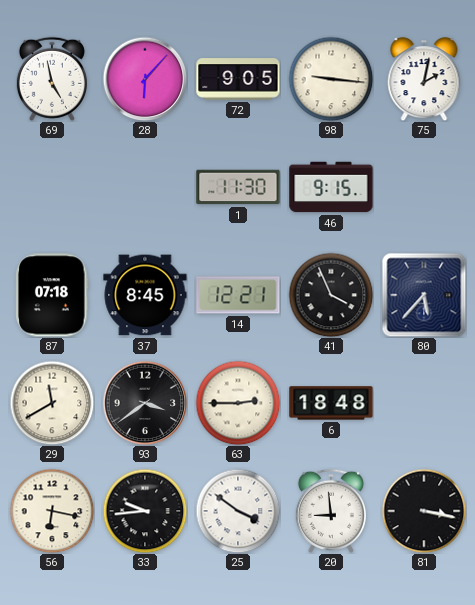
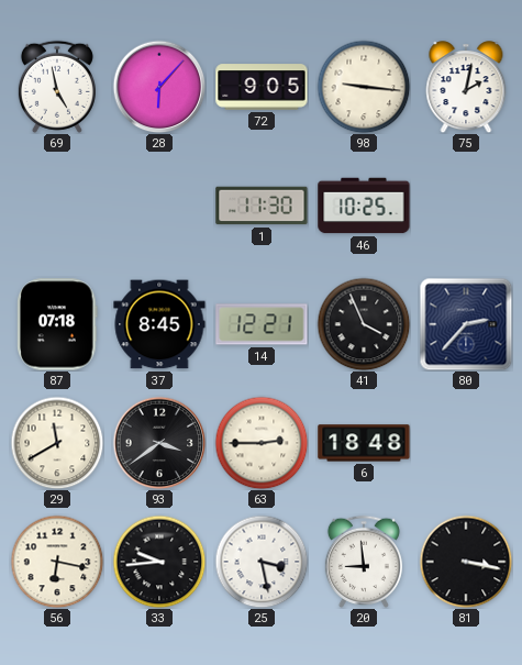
46: 9:15 -> 10:25 (364, 206)
80: 5:37 -> 2:37 (466, 324)
25: 3:51 -> 3:28 (262, 562)
